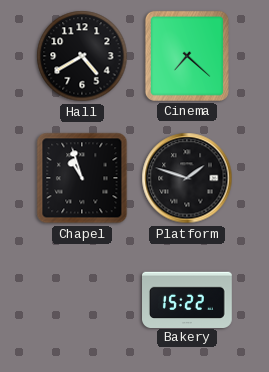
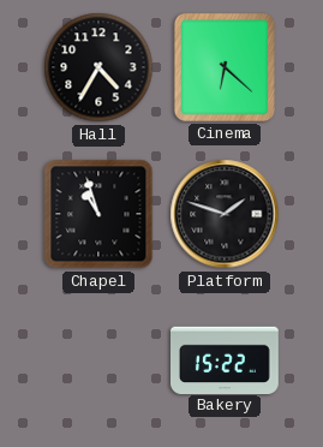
Hall: 4:40 -> 4:35 (98, 67)
Cinema: 7:22 -> 6:22 (225, 67)
